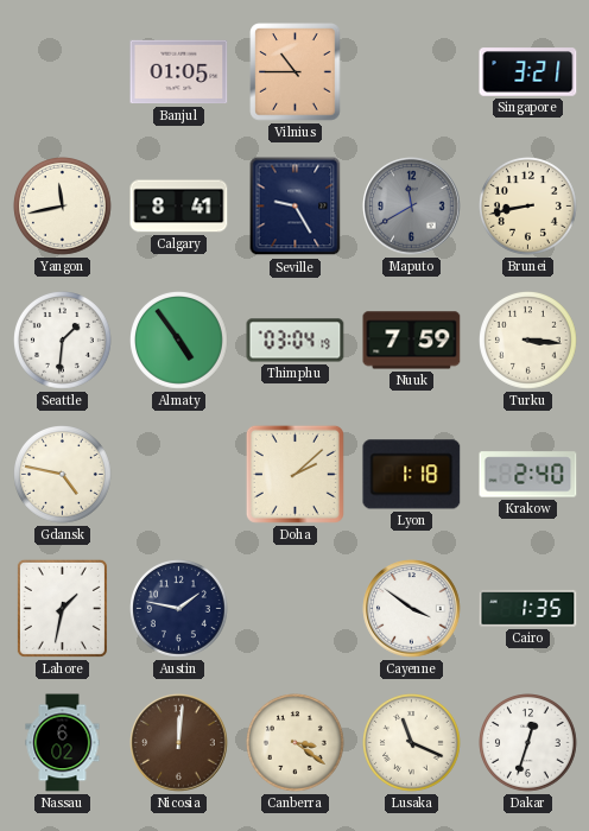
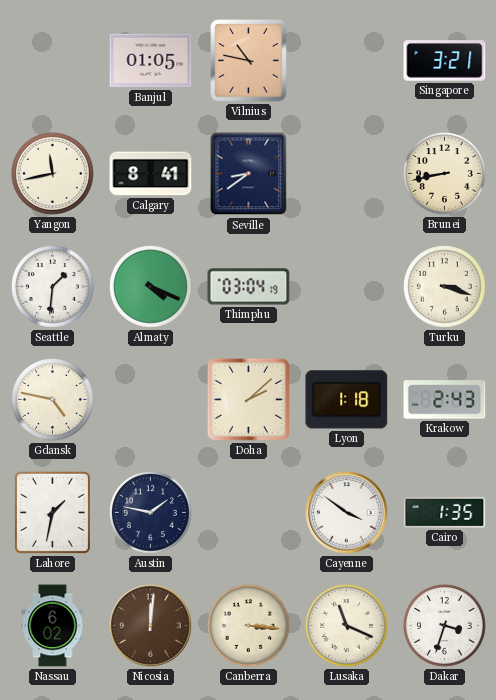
Vilnius: 10:45 -> 10:47 (249, 61)
Seville: 9:25 -> 8:39 (249, 174)
Maputo: 11:40 -> none (412, 207)
Almaty: 4:54 -> 4:19 (151, 287)
Nuuk: 7:59 -> none (412, 341)
Turku: 3:16 -> 3:18 (445, 287)
Krakow: 2:40 -> 2:43 (445, 400)
Canberra: 3:21 -> 3:16 (249, 626)
Dakar: 12:33 -> 3:33 (445, 626)
